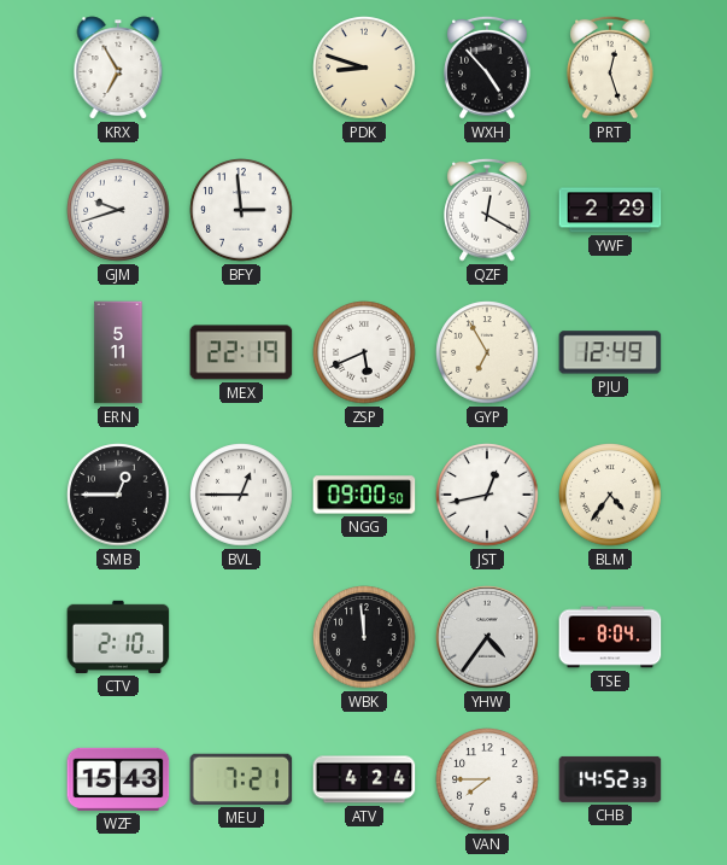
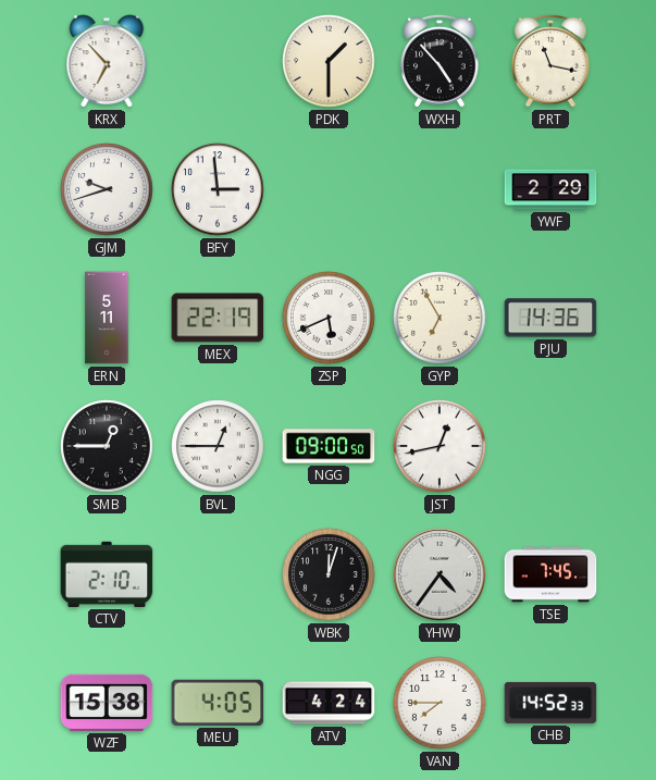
KRX: 6:55 -> 6:53 (107, 61)
PDK: 8:48 -> 1:30 (329, 61)
PRT: 12:27 -> 11:17 (550, 61)
QZF: 12:20 -> none (487, 210)
PJU: 12:49 -> 14:36 (550, 318)
BLM: 4:36 -> none (610, 495)
WBK: 11:59 -> 12:03 (329, 574)
TSE: 8:04 -> 7:45 (550, 574)
WZF: 15:43 -> 15:38 (107, 703)
MEU: 7:21 -> 4:05 (218, 703)
